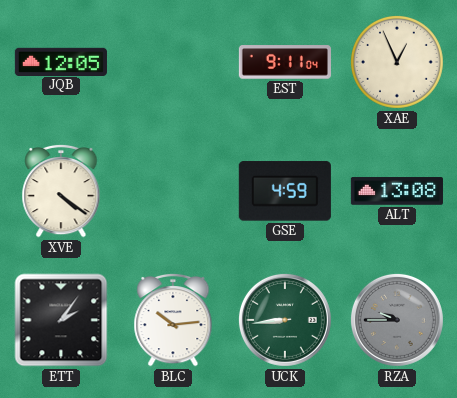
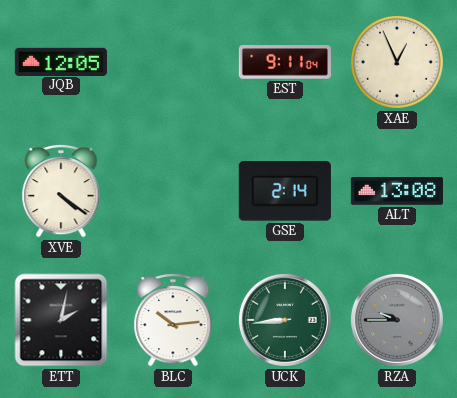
GSE: 4:59 -> 2:14 (285, 191)
ETT: 2:06 -> 2:02 (61, 320)
